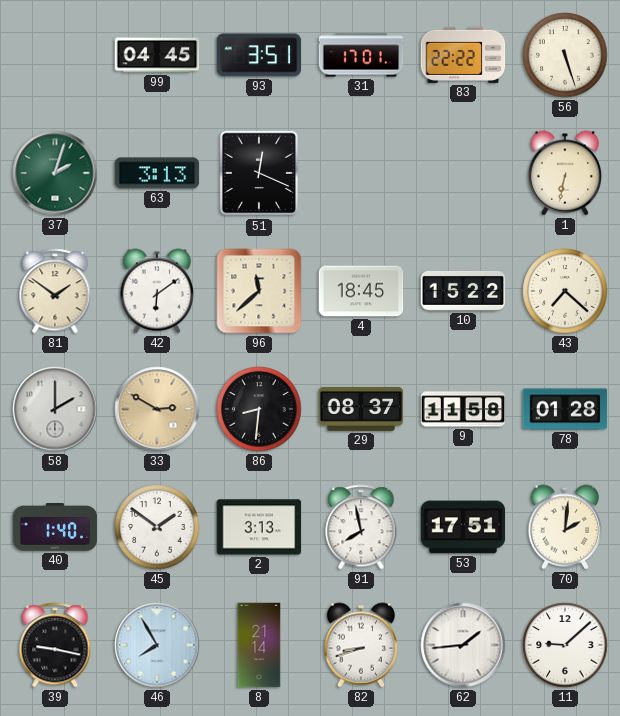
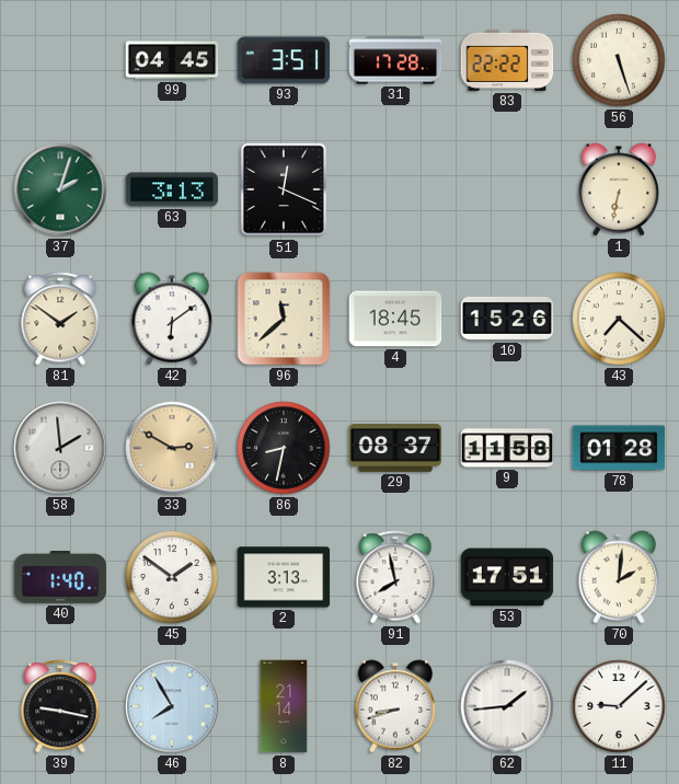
31: 17:01 -> 17:28 (395, 60)
10: 15:22 -> 15:26 (507, 320)
58: 2:00 -> 1:59 (60, 448)
86: 8:31 -> 8:32 (284, 448)
